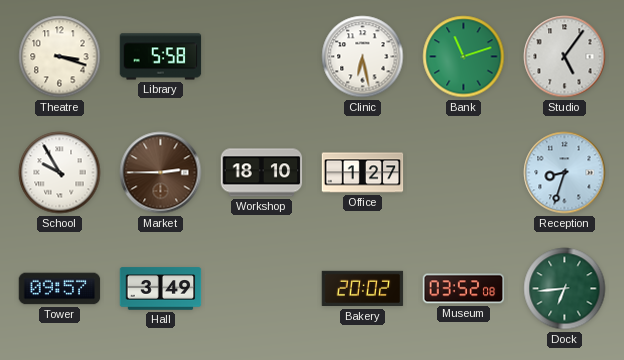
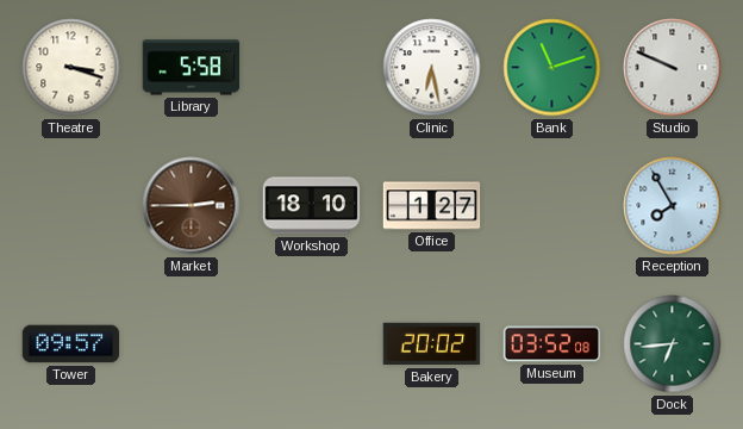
Studio: 5:06 -> 9:49 (673, 68)
School: 9:55 -> none (60, 173)
Reception: 8:33 -> 7:55 (673, 206)
Hall: 3:49 -> none (161, 289)
